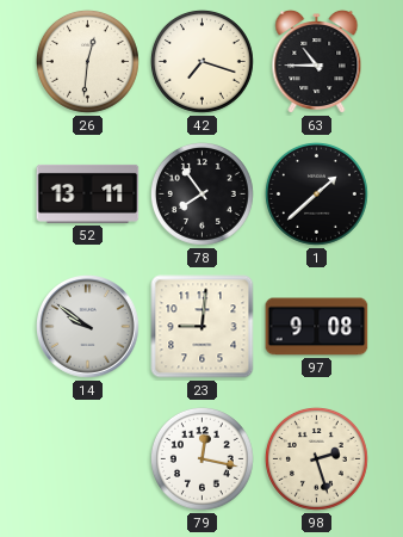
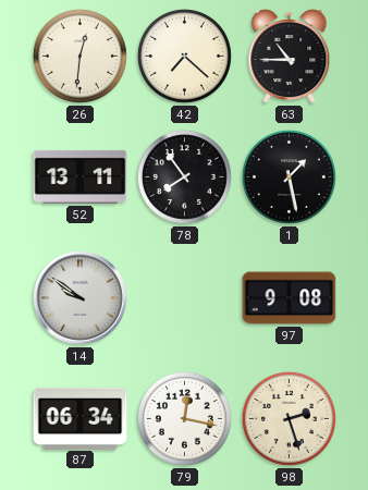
42: 7:18 -> 7:22 (184, 56)
1: 1:38 -> 1:28 (289, 176)
23: 9:01 -> none (203, 327)
87: none -> 06:34 (81, 418)
